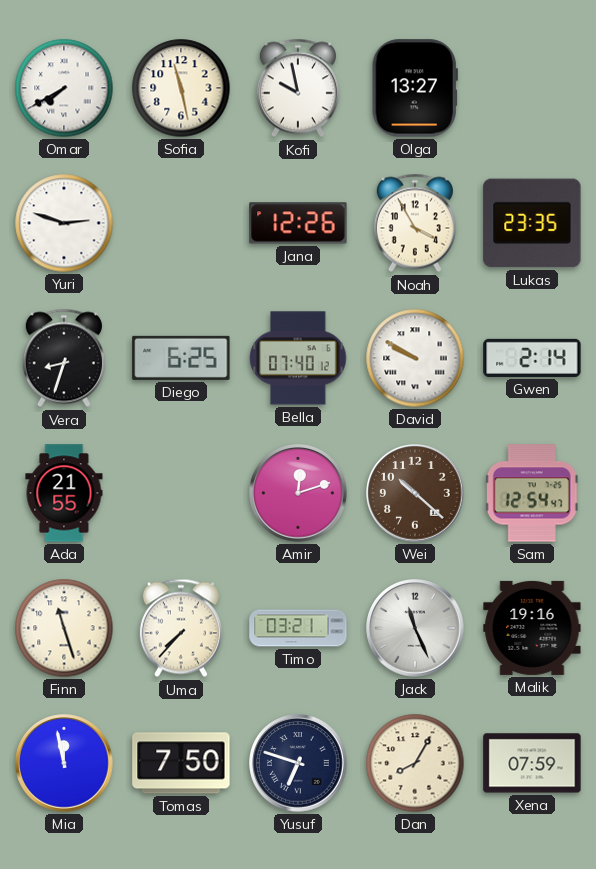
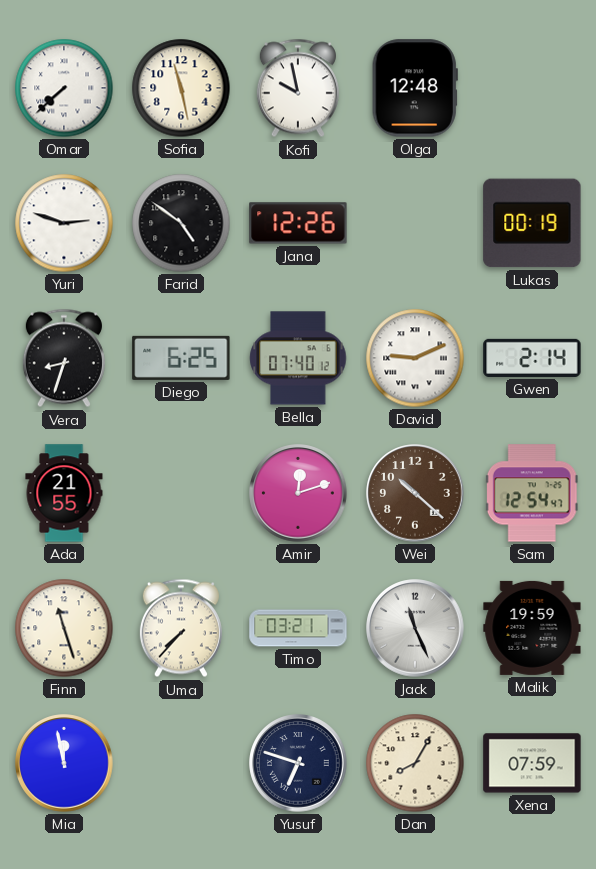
Omar: 7:40 -> 7:38 (64, 88)
Olga: 13:27 -> 12:48 (415, 88)
Farid: none -> 4:51 (181, 223)
Noah: 3:55 -> none (415, 223)
Lukas: 23:35 -> 00:19 (532, 223)
David: 9:50 -> 9:11 (415, 358)
Malik: 19:16 -> 19:59 (532, 628)
Tomas: 7:50 -> none (181, 763)
